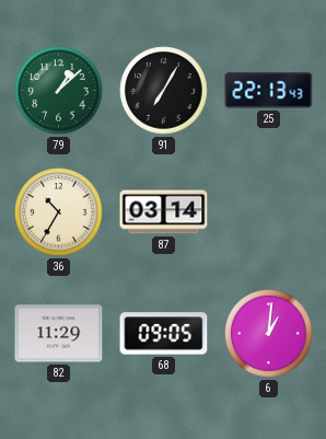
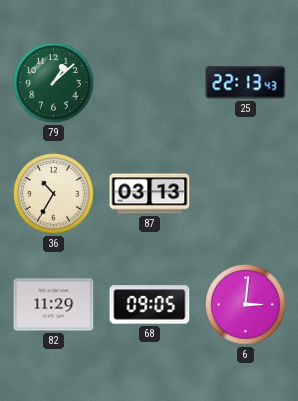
91: 7:05 -> none (164, 91)
87: 03:14 -> 03:13 (150, 194)
6: 1:01 -> 3:01 (246, 305)
